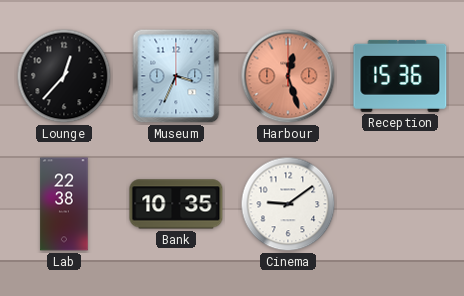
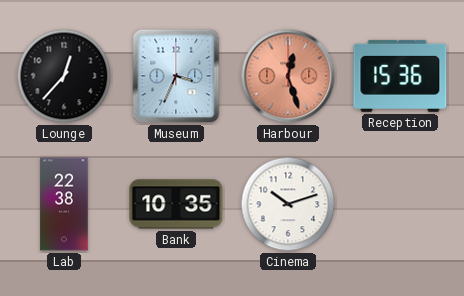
Cinema: 9:09 -> 10:12 (288, 204)
